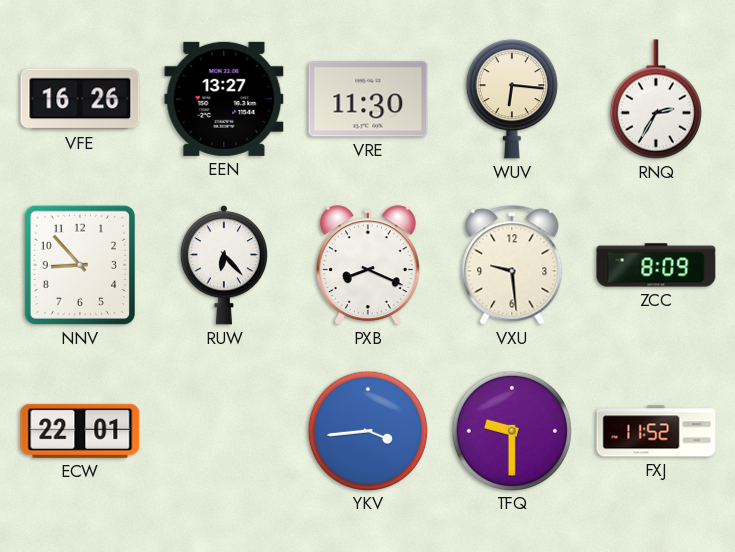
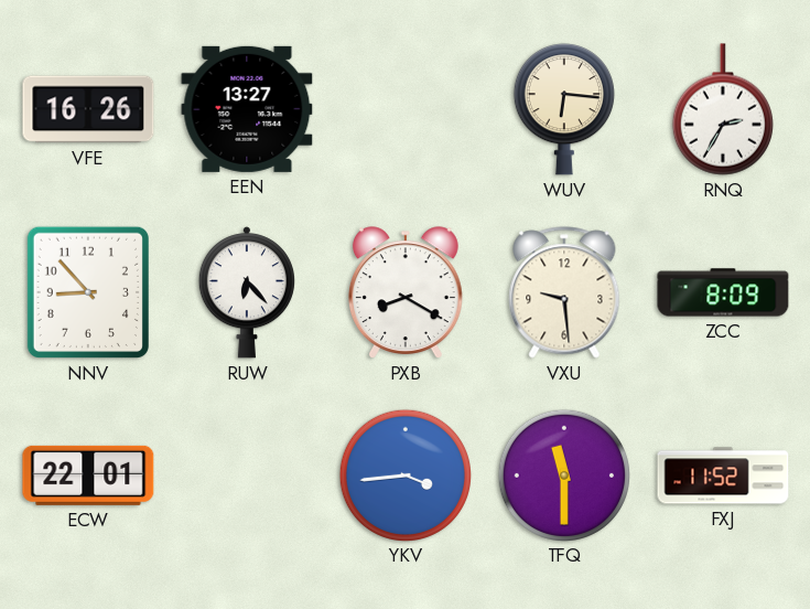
VRE: 11:30 -> none (368, 99)
PXB: 8:19 -> 8:20 (406, 292)
TFQ: 9:30 -> 11:30 (563, 474)
